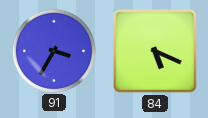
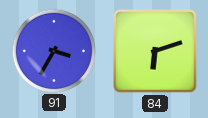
84: 5:19 -> 6:12 (155, 51)
